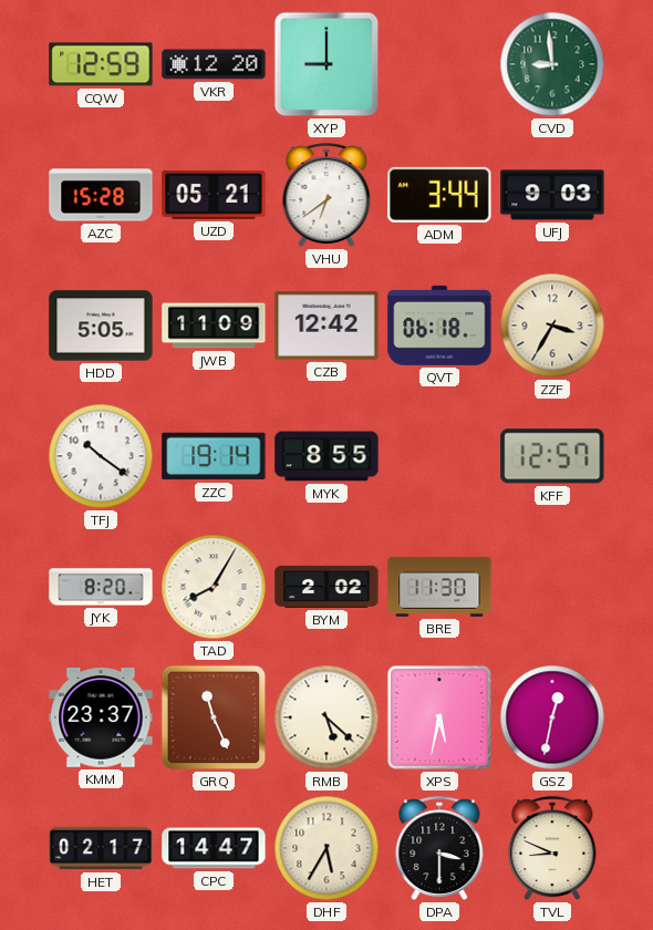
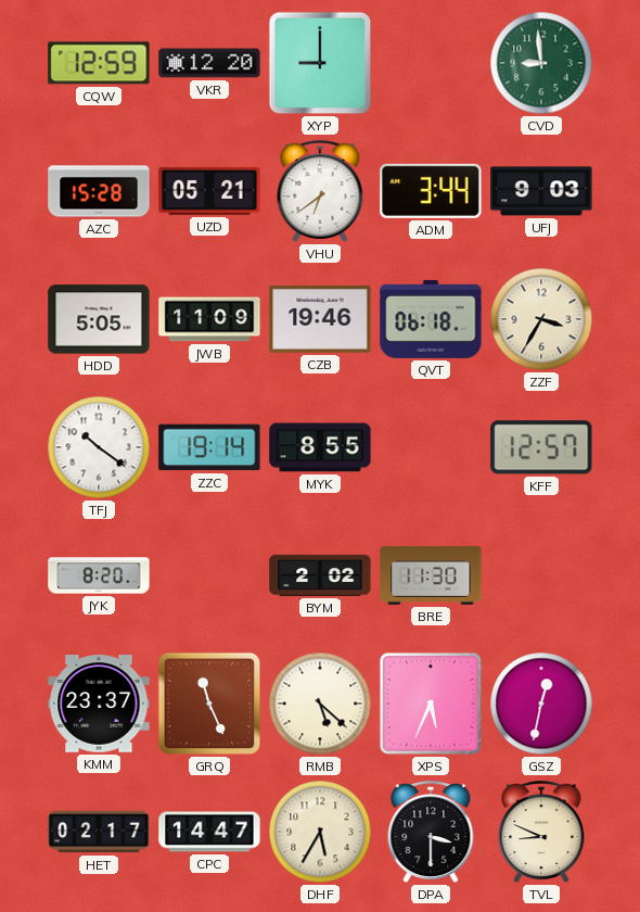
CZB: 12:42 -> 19:46 (320, 320)
TAD: 8:05 -> none (214, 587)
XPS: 5:32 -> 5:34 (431, 704)
